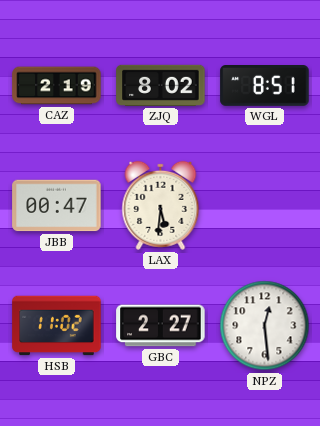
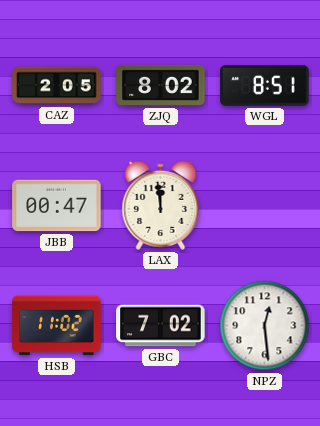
CAZ: 2:19 -> 2:05 (57, 86)
LAX: 5:31 -> 11:59 (161, 205)
GBC: 2:27 -> 7:02 (161, 326)
